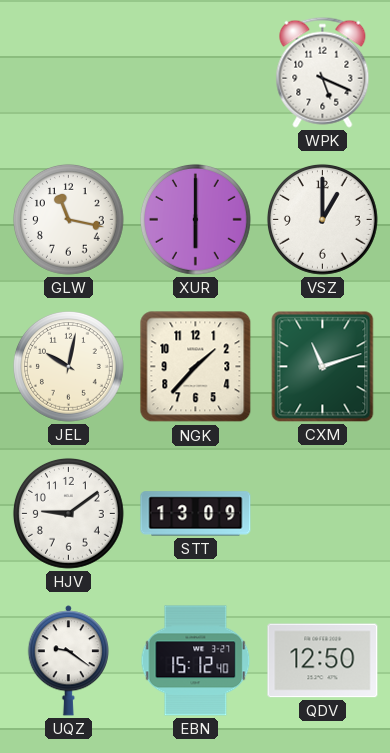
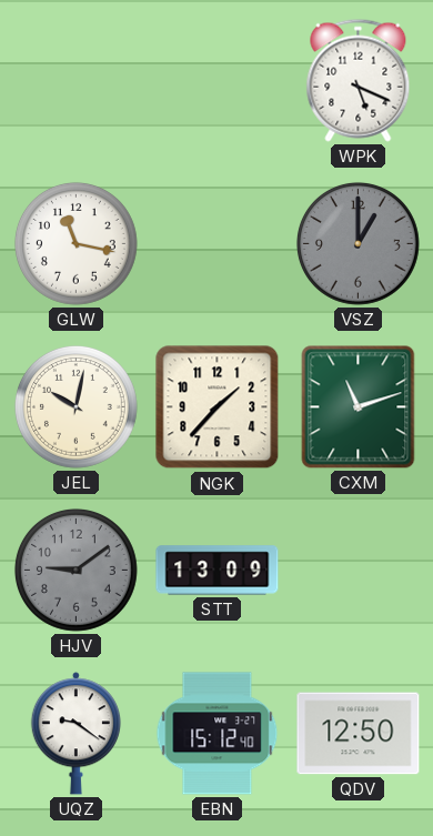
XUR: 6:00 -> none (195, 219)
VSZ dial: white -> grey (358, 243)
HJV dial: white -> grey (75, 570)
